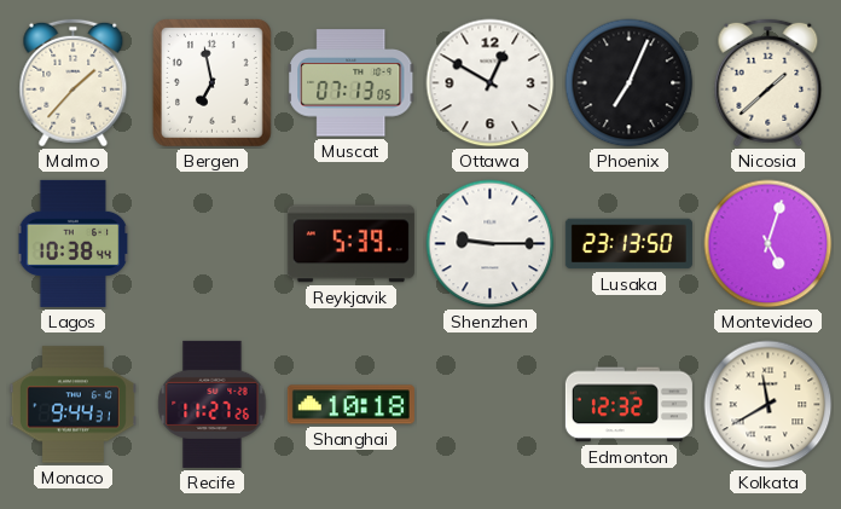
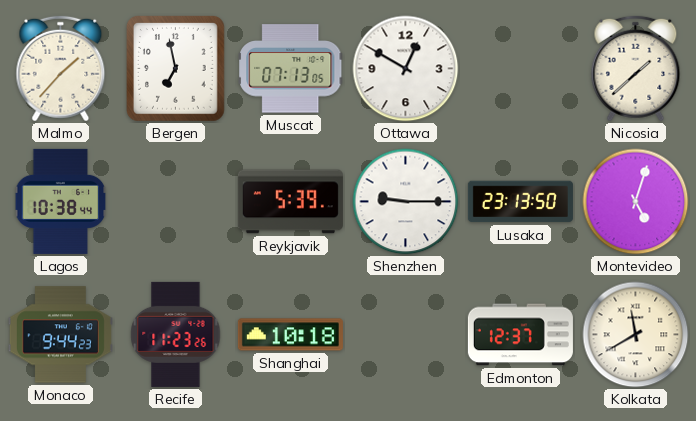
Phoenix: 7:04 -> none (630, 83)
Monaco: 9:44:31 -> 9:44:23 (60, 335)
Recife: 11:27 -> 11:23 (176, 334)
Edmonton: 12:32 -> 12:37 (520, 335)
